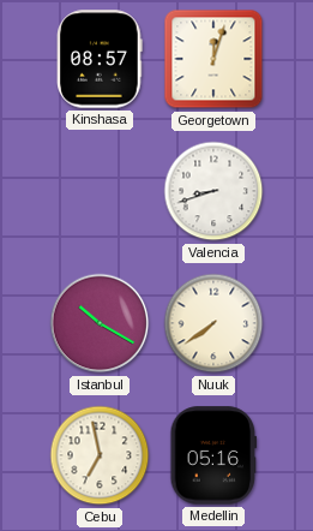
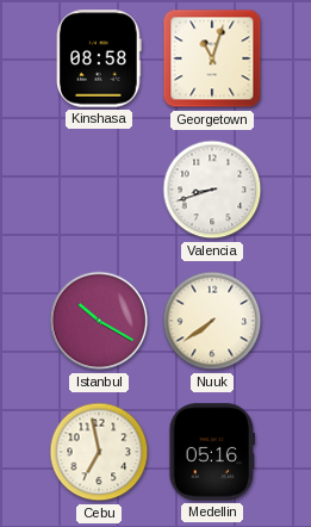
Kinshasa: 08:57 -> 08:58 (99, 58)
Georgetown: 12:03 -> 11:03 (212, 58)
